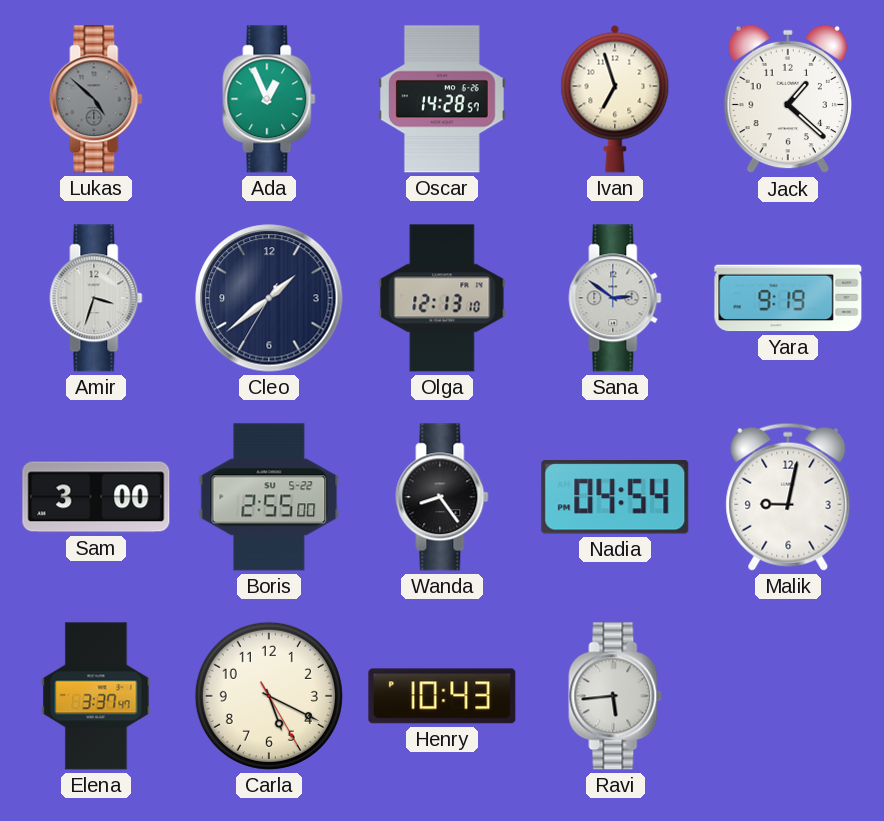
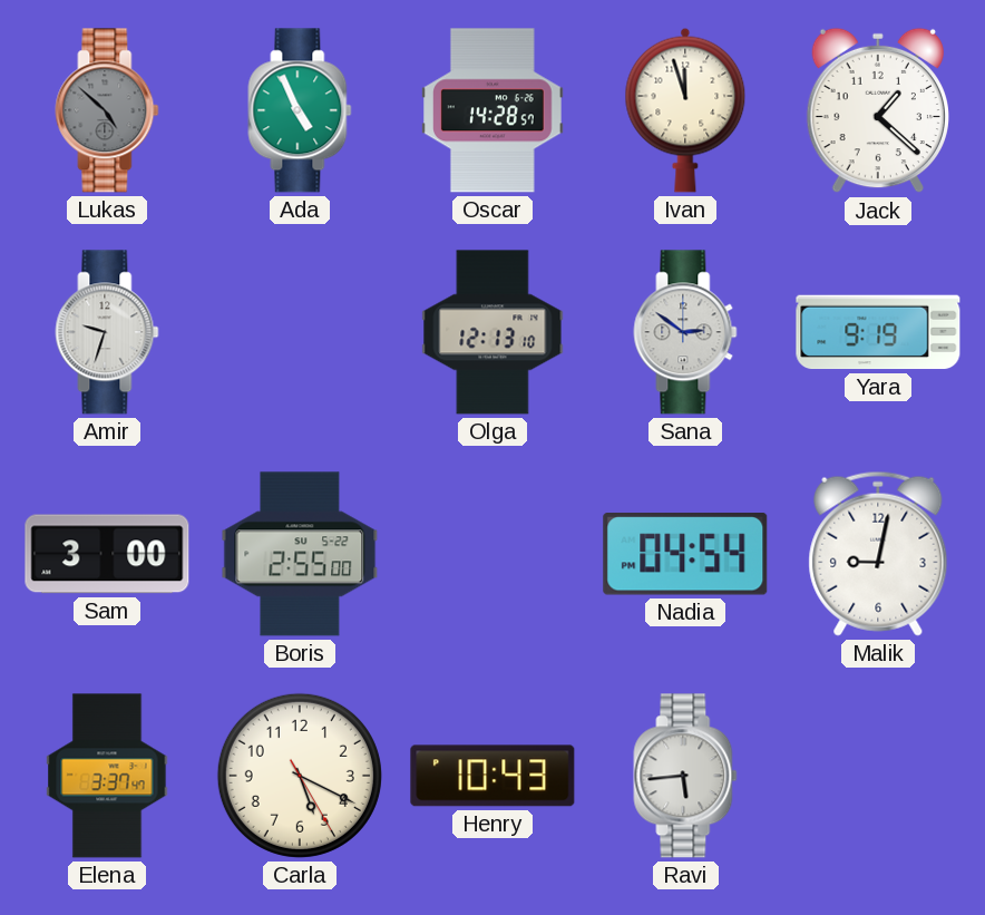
Ada: 12:56 -> 4:56 (300, 110)
Ivan: 6:57 -> 11:57 (685, 110)
Amir: 3:33 -> 9:33 (107, 332)
Cleo: 1:38 -> none (269, 298)
Wanda: 8:24 -> none (442, 497)
